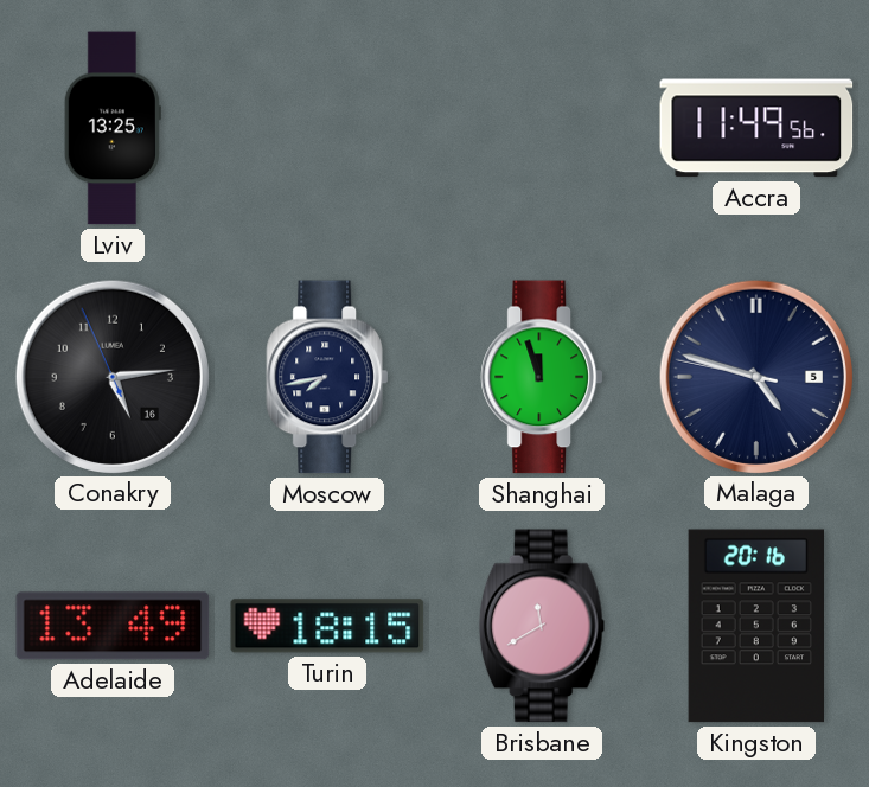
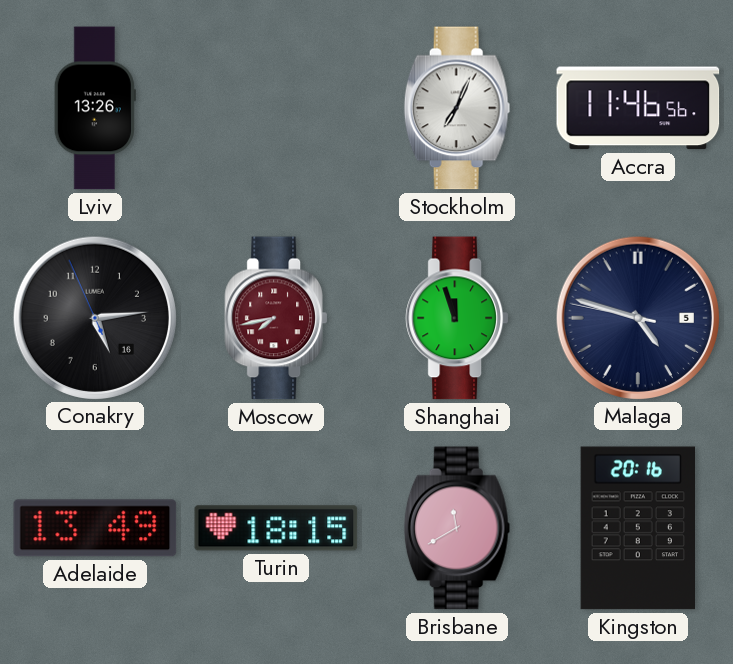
Lviv: 13:25 -> 13:26 (95, 108)
Stockholm: none -> 7:04 (457, 108)
Accra: 11:49 -> 11:46 (638, 108)
Moscow dial: navy -> burgundy (276, 318)
